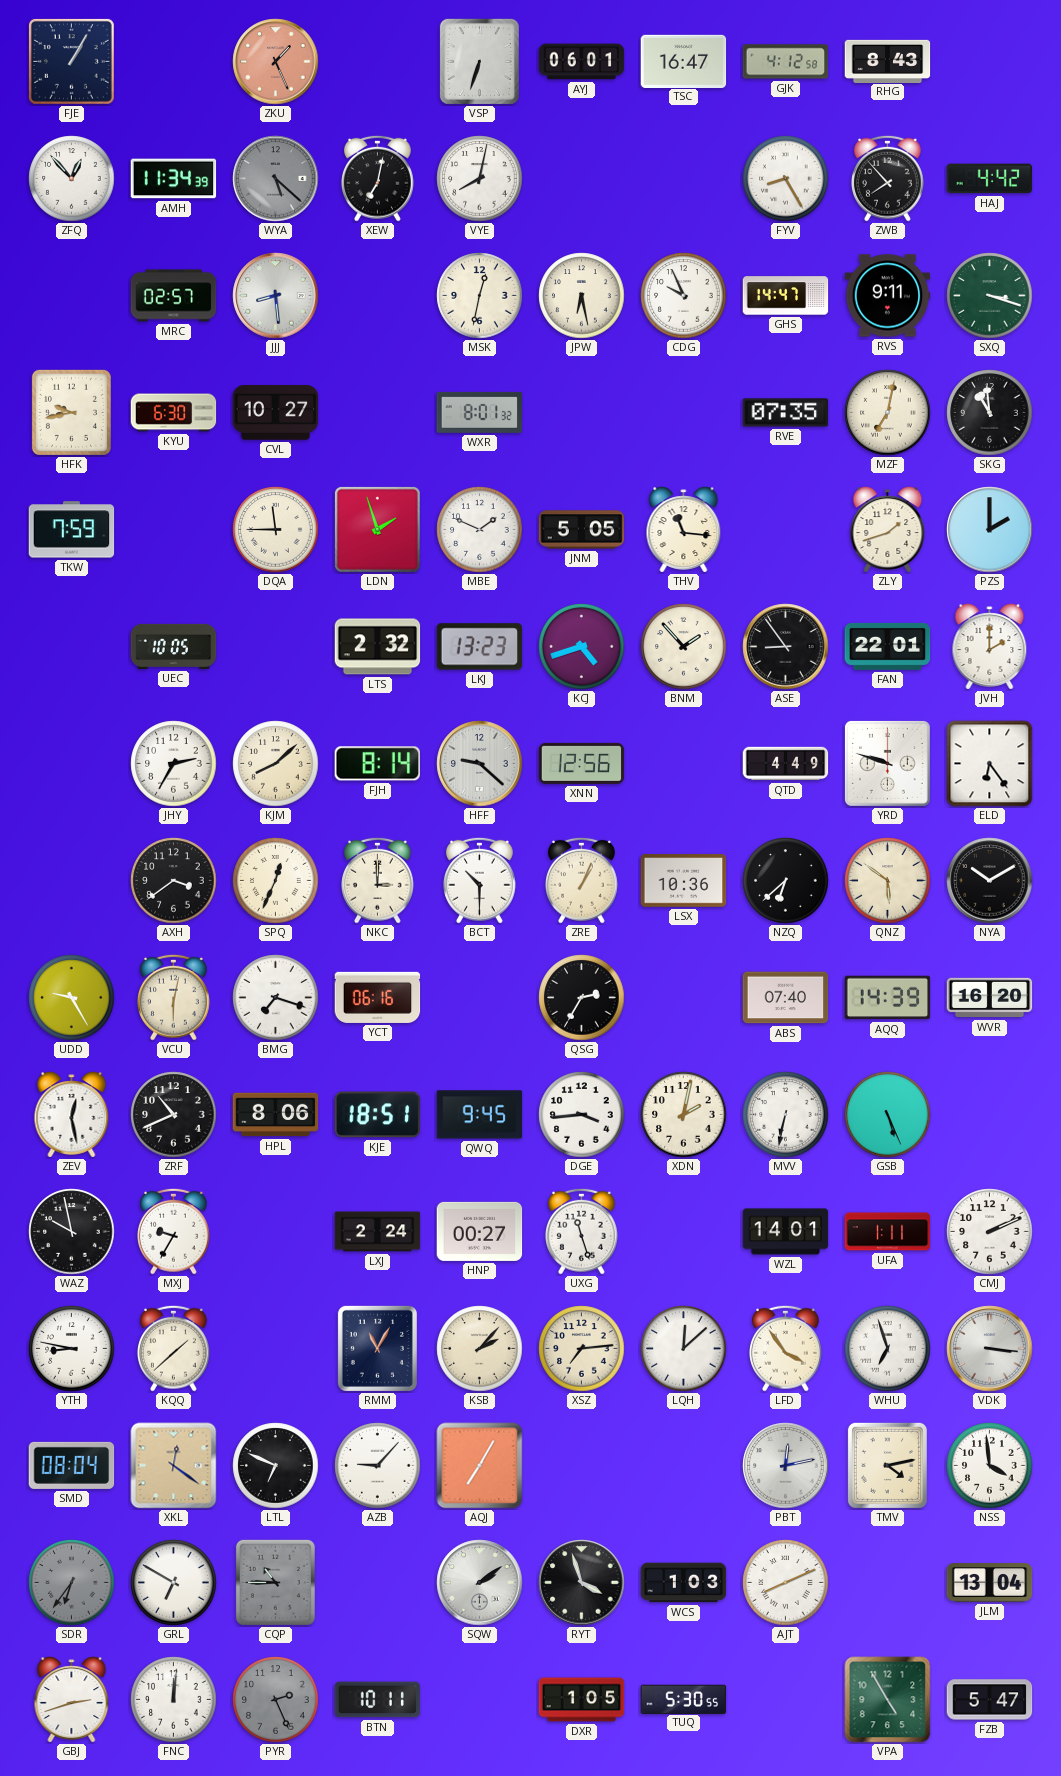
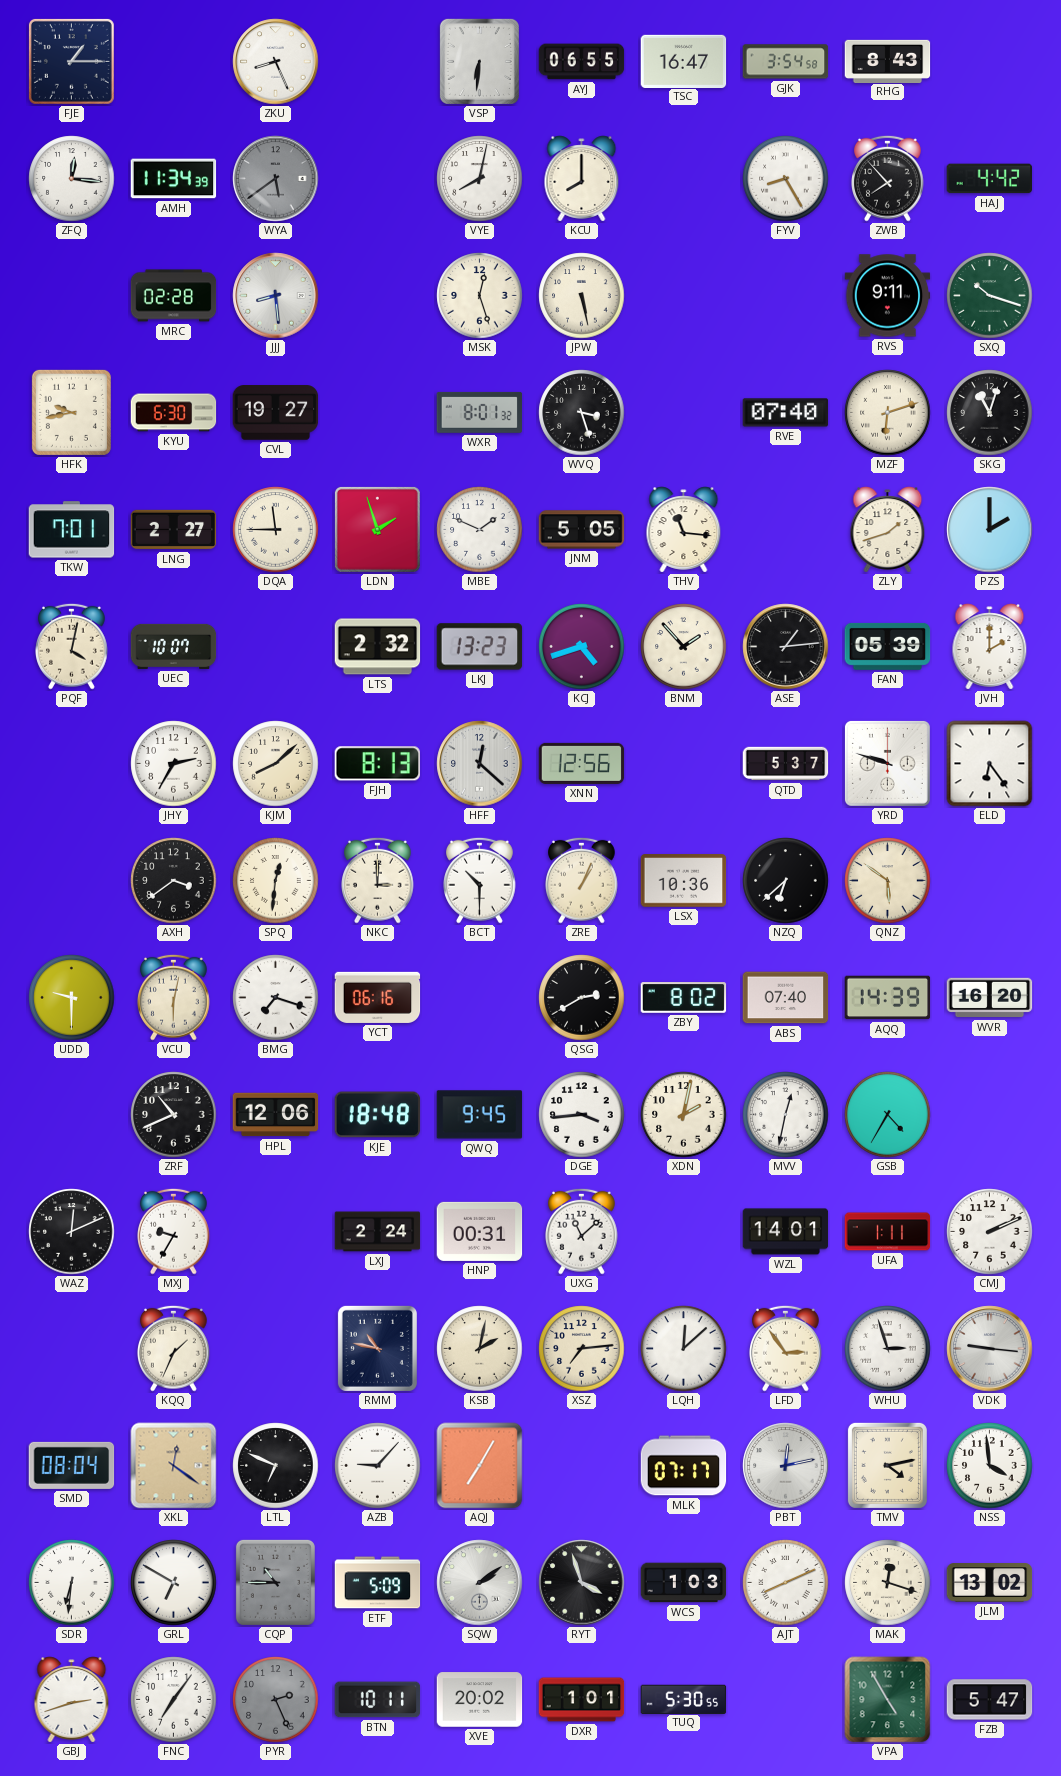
FJE: 1:05 -> 1:15 (71, 61)
ZKU: 1:26 -> 8:26 (276, 62)
ZKU dial: salmon -> white (276, 62)
VSP: 6:33 -> 6:31 (479, 61)
AYJ: 06:01 -> 06:55 (582, 62)
GJK: 4:12 -> 3:54 (786, 62)
ZFQ: 12:53 -> 12:16 (72, 179)
WYA: 5:22 -> 5:39 (276, 179)
XEW: 7:02 -> none (378, 178)
KCU: none -> 8:00 (582, 179)
MRC: 02:57 -> 02:28 (174, 296)
MSK: 12:32 -> 12:27 (480, 296)
JPW: 6:28 -> 5:28 (582, 296)
CDG: 9:56 -> none (684, 296)
GHS: 14:47 -> none (786, 296)
SXQ: 3:18 -> 10:18 (990, 296)
CVL: 10:27 -> 19:27 (276, 413)
WVQ: none -> 3:27 (582, 413)
RVE: 07:35 -> 07:40 (786, 413)
MZF: 7:02 -> 6:12 (888, 413)
SKG: 10:59 -> 11:03 (990, 413)
TKW: 7:59 -> 7:01 (72, 530)
LNG: none -> 2:27 (174, 530)
PQF: none -> 4:02 (72, 646)
UEC: 10:05 -> 10:07 (174, 646)
ASE: 8:54 -> 1:14 (786, 647)
FAN: 22:01 -> 05:39 (888, 646)
FJH: 8:14 -> 8:13 (378, 764)
HFF: 9:22 -> 12:22 (480, 764)
QTD: 4:49 -> 5:37 (786, 764)
SPQ: 12:34 -> 12:31 (276, 881)
NYA: 10:10 -> none (990, 881)
UDD: 9:25 -> 9:30 (72, 998)
QSG: 2:35 -> 2:40 (582, 998)
ZBY: none -> 8:02 (684, 998)
ZEV: 12:28 -> none (72, 1115)
HPL: 8:06 -> 12:06 (276, 1115)
KJE: 18:51 -> 18:48 (378, 1115)
MVV: 6:32 -> 12:32 (786, 1115)
GSB: 5:26 -> 4:35 (888, 1115)
WAZ: 9:58 -> 12:11 (72, 1232)
HNP: 00:27 -> 00:31 (480, 1231)
UXG: 11:27 -> 11:08 (582, 1231)
YTH: 8:47 -> none (72, 1349)
KQQ: 1:38 -> 1:34 (174, 1348)
RMM: 11:05 -> 10:47 (377, 1348)
KSB: 2:07 -> 2:02 (480, 1349)
LFD: 3:54 -> 2:54 (786, 1348)
WHU: 6:57 -> 2:57 (888, 1349)
VDK: 3:16 -> 9:16 (990, 1349)
MLK: none -> 07:17 (684, 1466)
SDR: 6:36 -> 6:31 (72, 1583)
SDR dial: grey -> white (72, 1583)
ETF: none -> 5:09 (378, 1583)
MAK: none -> 12:18 (888, 1583)
JLM: 13:04 -> 13:02 (990, 1583)
FNC: 12:01 -> 7:06 (174, 1700)
XVE: none -> 20:02 (480, 1700)
DXR: 1:05 -> 1:01 (582, 1700)
